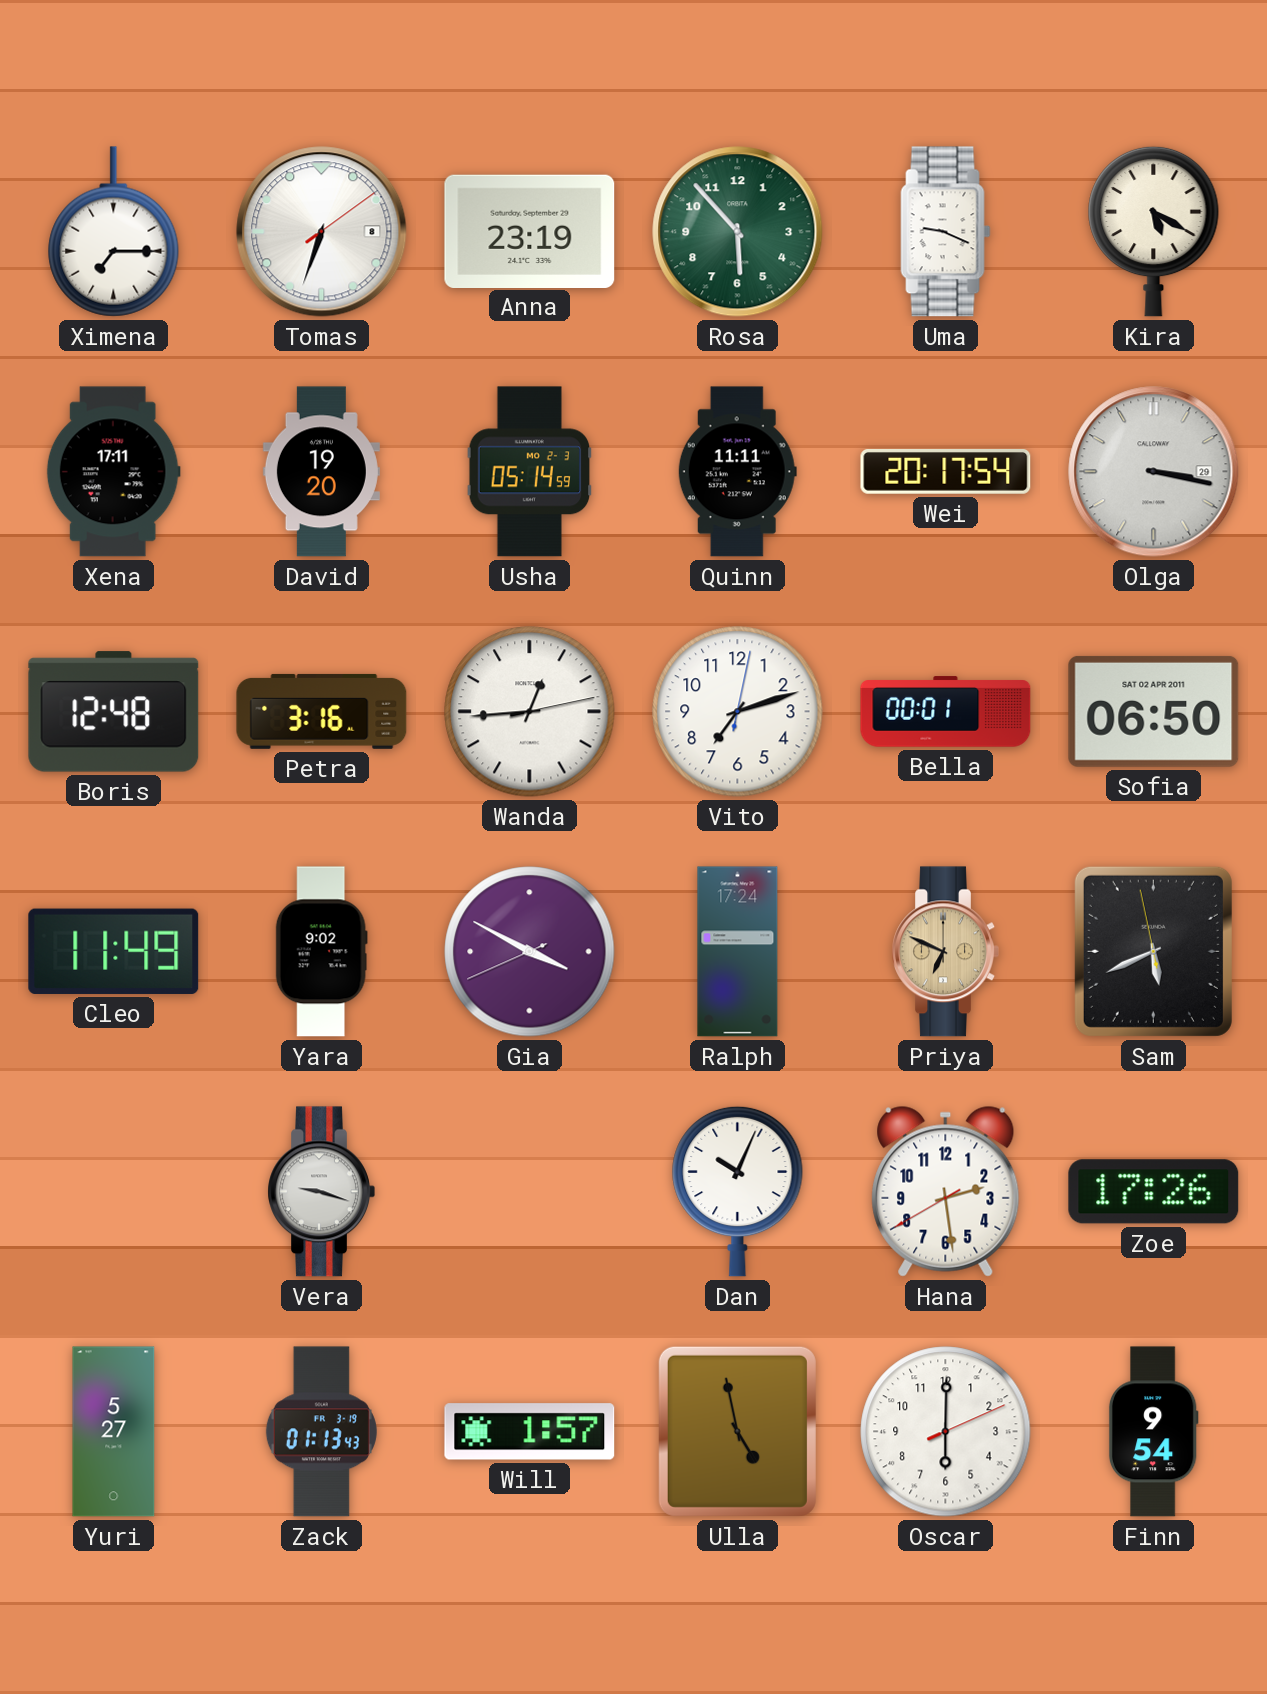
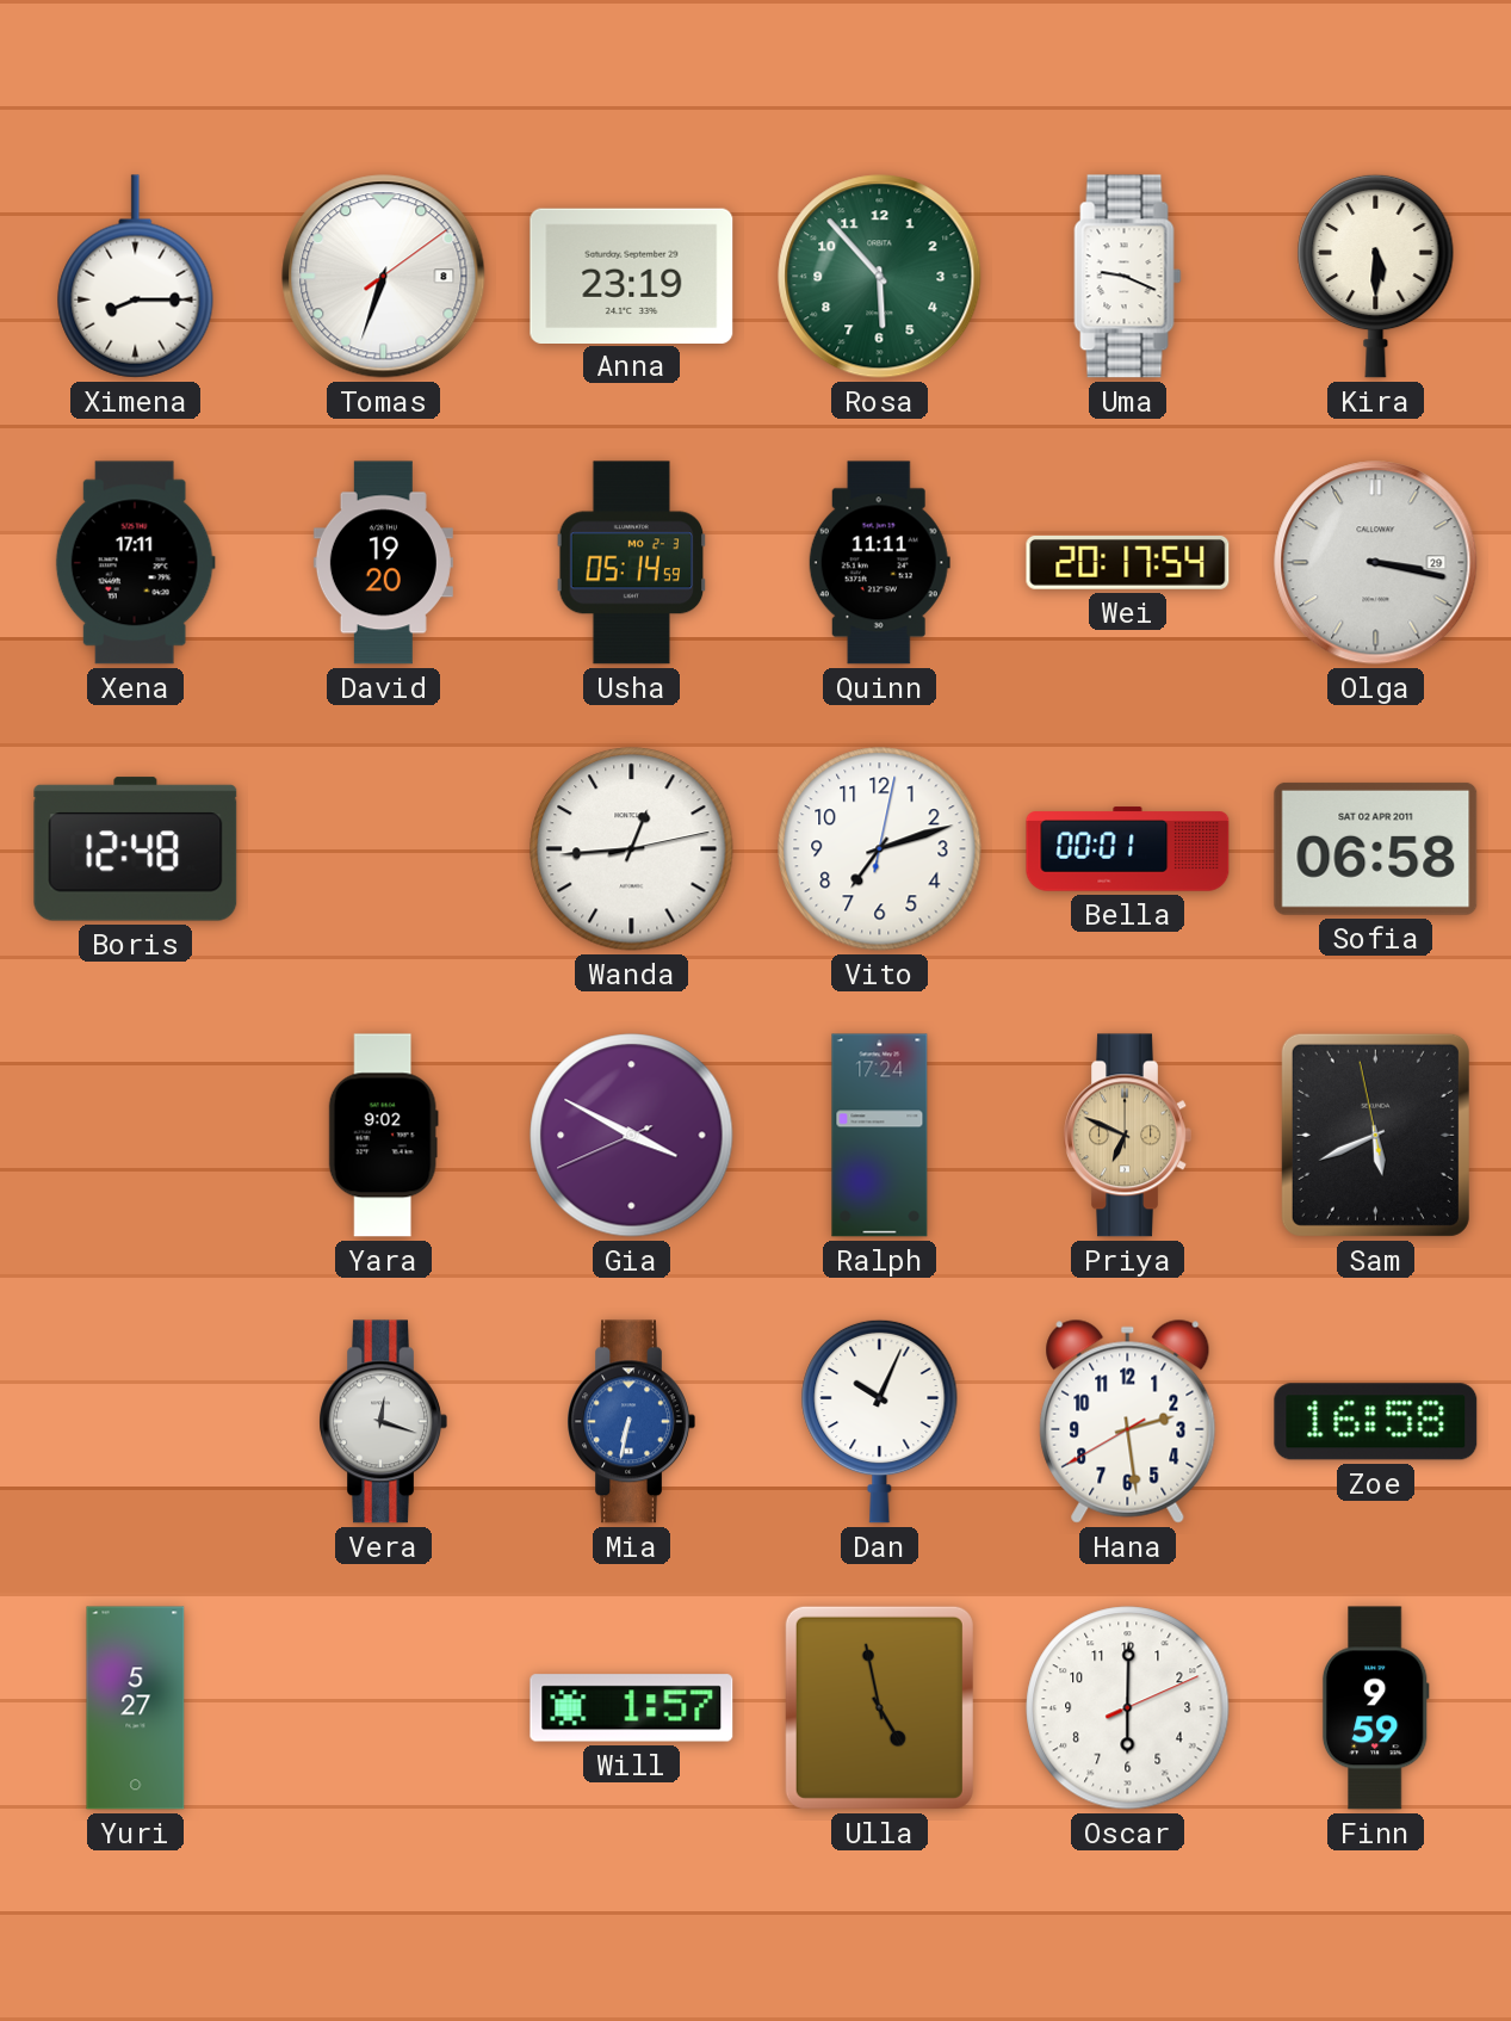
Ximena: 7:15 -> 8:15 (136, 277)
Kira: 5:20 -> 5:30 (1376, 276)
Petra: 3:16 -> none (322, 711)
Sofia: 06:50 -> 06:58 (1376, 848)
Cleo: 11:49 -> none (114, 951)
Vera: 9:18 -> 12:18 (383, 1422)
Mia: none -> 6:32 (631, 1422)
Zoe: 17:26 -> 16:58 (1376, 1422)
Zack: 01:13 -> none (321, 1432)
Finn: 9:54 -> 9:59 (1375, 1708)
